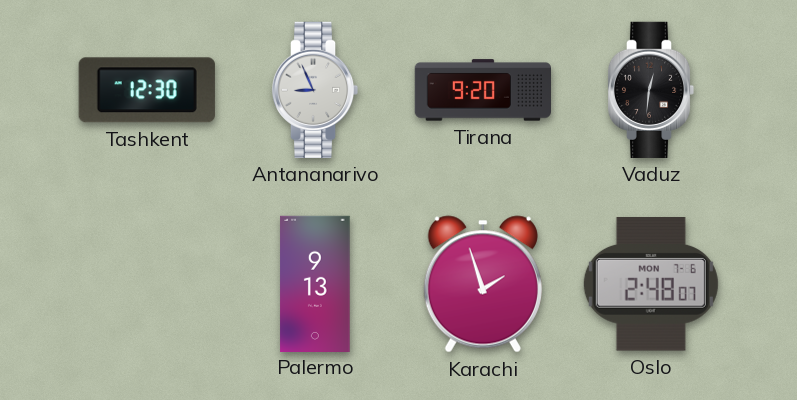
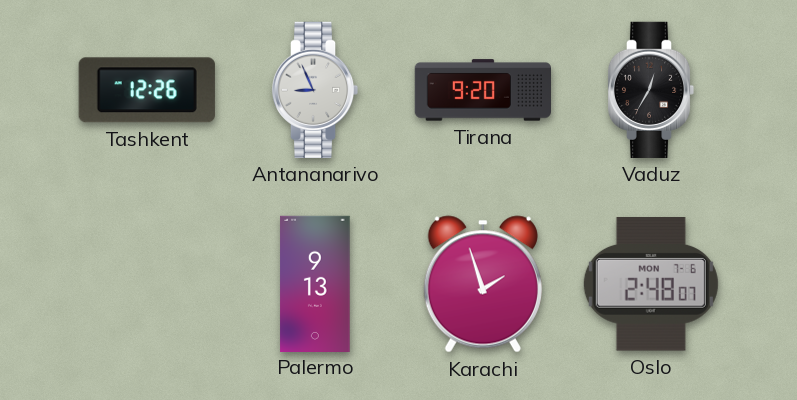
Tashkent: 12:30 -> 12:26 (147, 90)
Vaduz: 12:31 -> 12:35 (651, 90)
